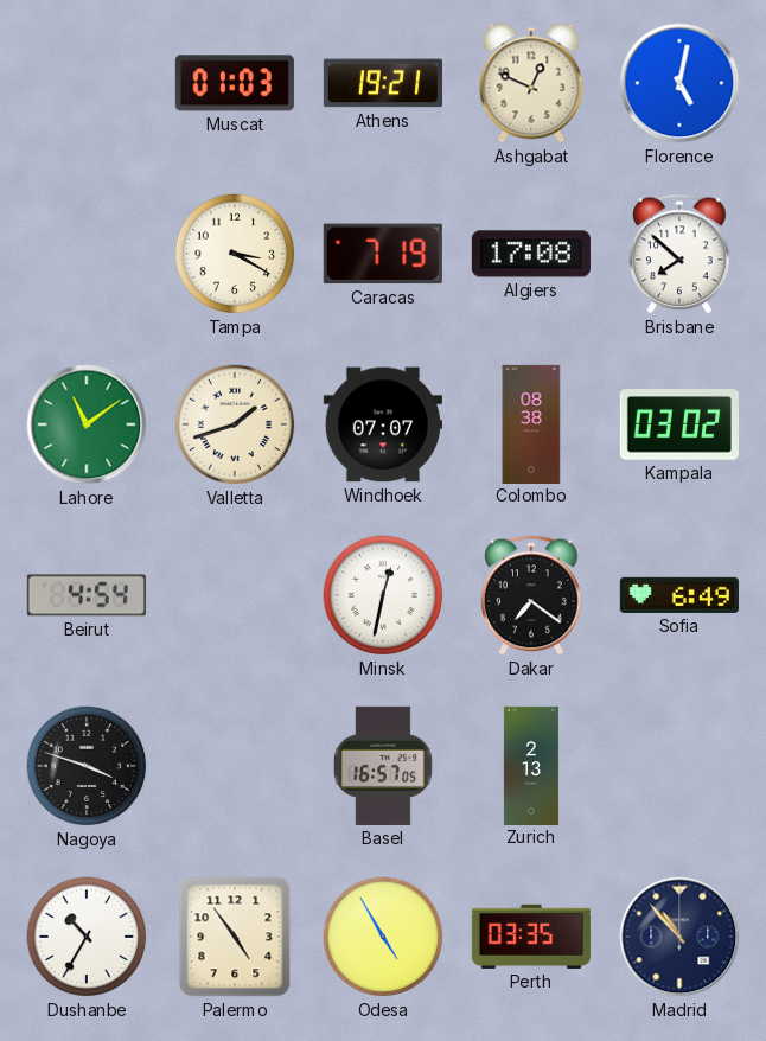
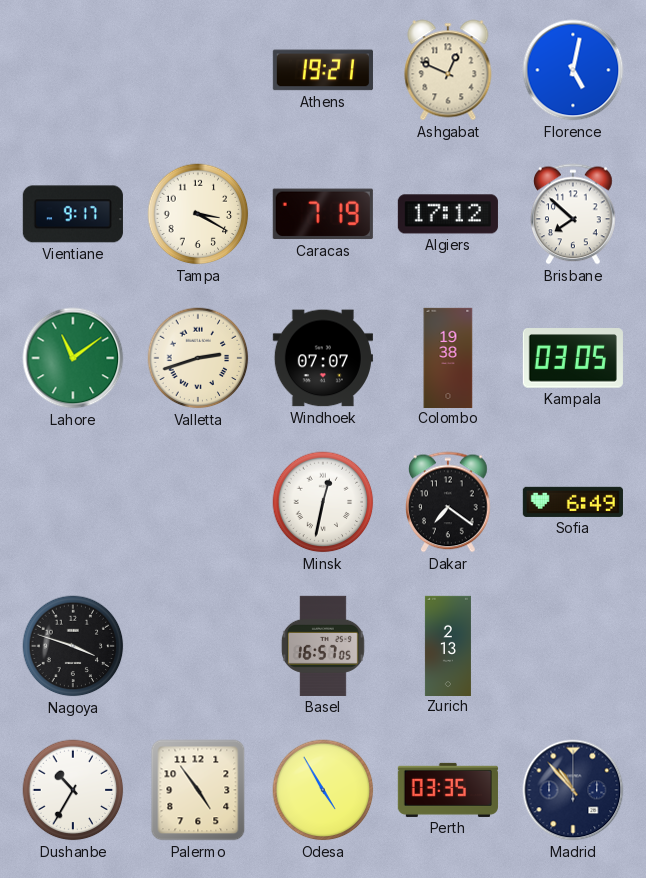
Muscat: 01:03 -> none (235, 83)
Vientiane: none -> 9:17 (73, 214)
Algiers: 17:08 -> 17:12 (448, 214)
Valletta: 1:42 -> 2:42 (198, 358)
Colombo: 08:38 -> 19:38 (448, 357)
Kampala: 03:02 -> 03:05 (573, 358)
Beirut: 4:54 -> none (87, 595)
